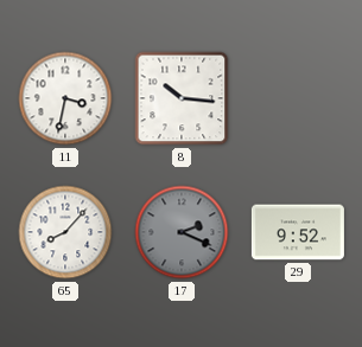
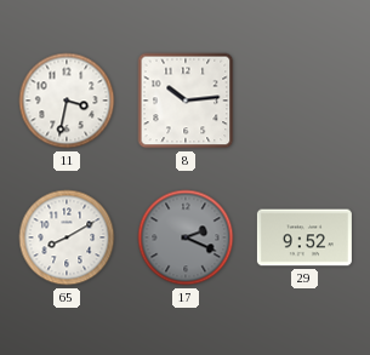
8: 10:16 -> 10:14 (186, 101)
65: 8:07 -> 8:10 (67, 237)
